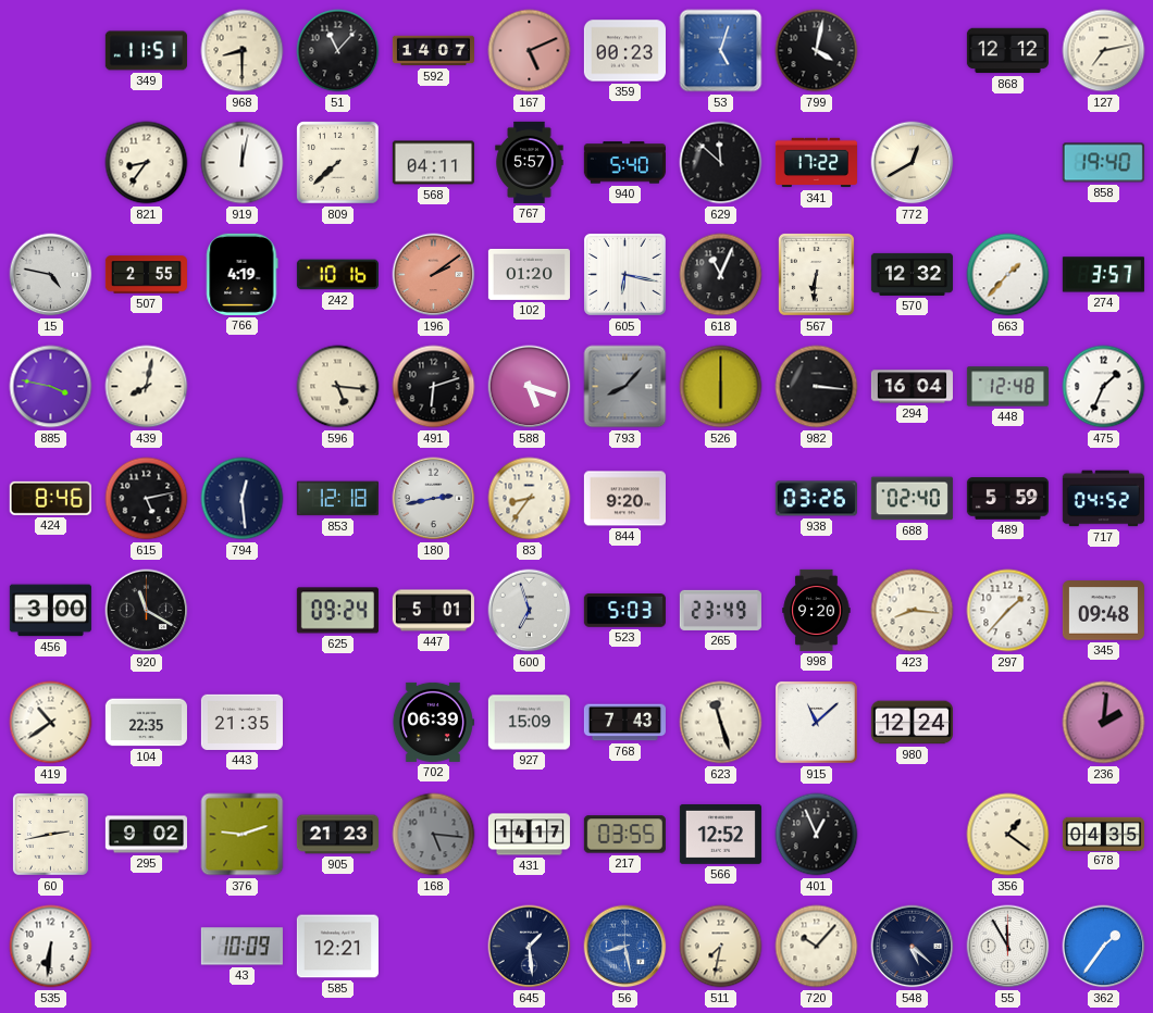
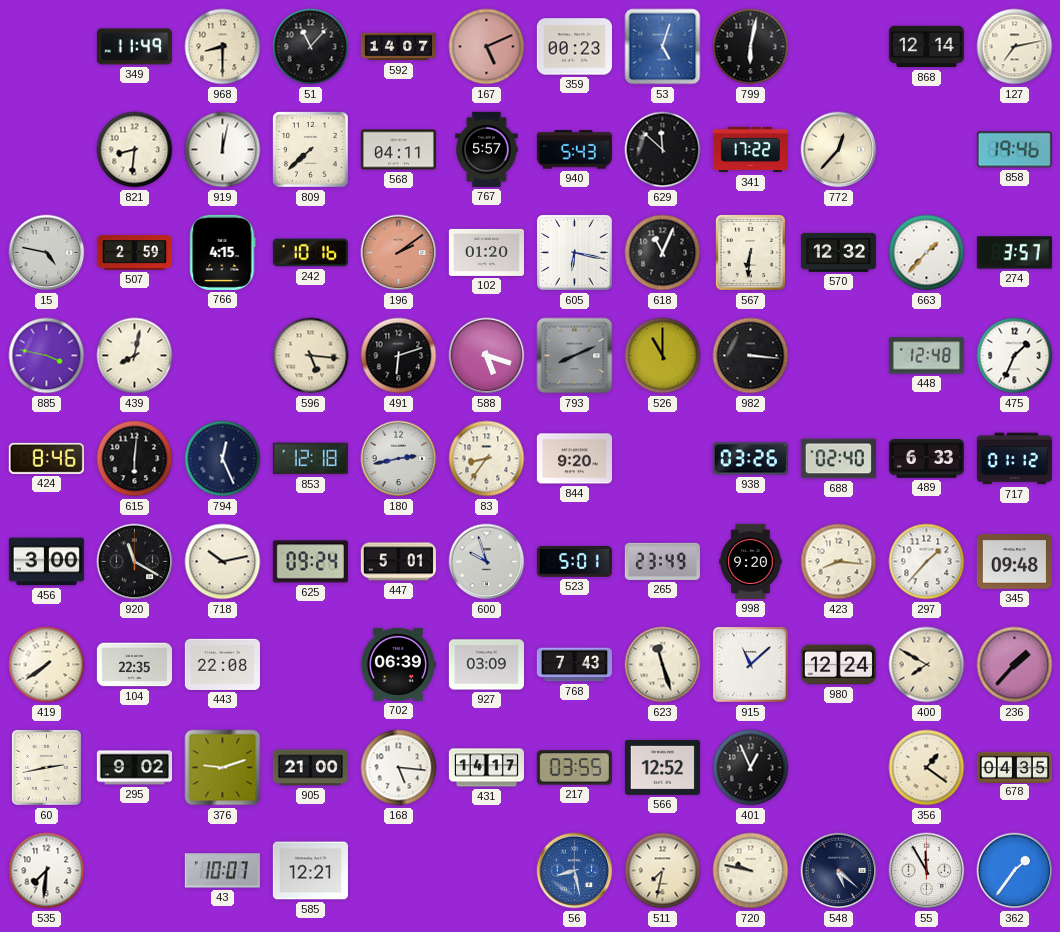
349: 11:51 -> 11:49 (134, 47)
799: 4:02 -> 6:02 (751, 47)
868: 12:12 -> 12:14 (926, 47)
821: 8:36 -> 8:31 (135, 150)
940: 5:40 -> 5:43 (574, 150)
772: 12:40 -> 12:37 (839, 150)
858: 19:40 -> 19:46 (1014, 150)
507: 2:55 -> 2:59 (134, 253)
766: 4:19 -> 4:15 (223, 252)
793: 8:07 -> 8:11 (575, 356)
526: 6:00 -> 11:00 (663, 356)
294: 16:04 -> none (912, 387)
615: 5:13 -> 6:01 (135, 459)
794: 12:29 -> 12:26 (223, 459)
489: 5:59 -> 6:33 (926, 459)
717: 04:52 -> 01:12 (1014, 459)
718: none -> 10:13 (223, 562)
600: 6:57 -> 9:57 (487, 562)
523: 5:03 -> 5:01 (574, 561)
419: 10:39 -> 7:39 (47, 665)
443: 21:35 -> 22:08 (222, 664)
927: 15:09 -> 03:09 (486, 665)
400: none -> 7:50 (927, 665)
236: 2:01 -> 1:37 (1015, 665)
905: 21:23 -> 21:00 (310, 768)
168 dial: grey -> white (399, 768)
535: 6:31 -> 7:31 (47, 871)
43: 10:09 -> 10:07 (222, 871)
645: 1:29 -> none (530, 947)
720: 10:07 -> 9:47 (751, 871)
